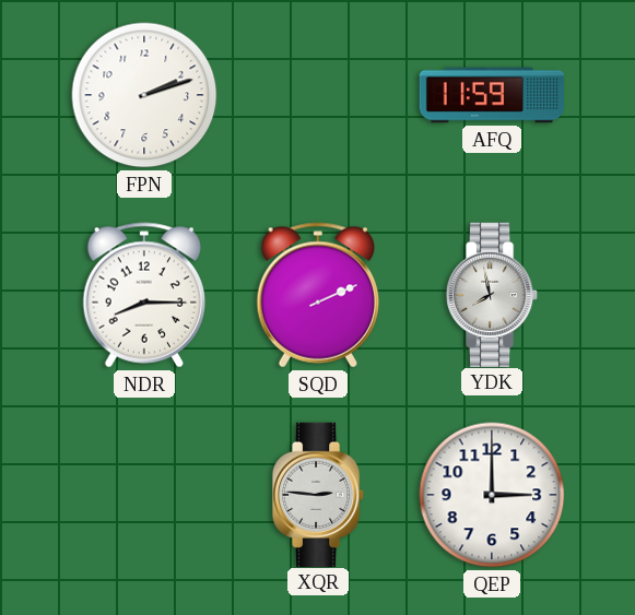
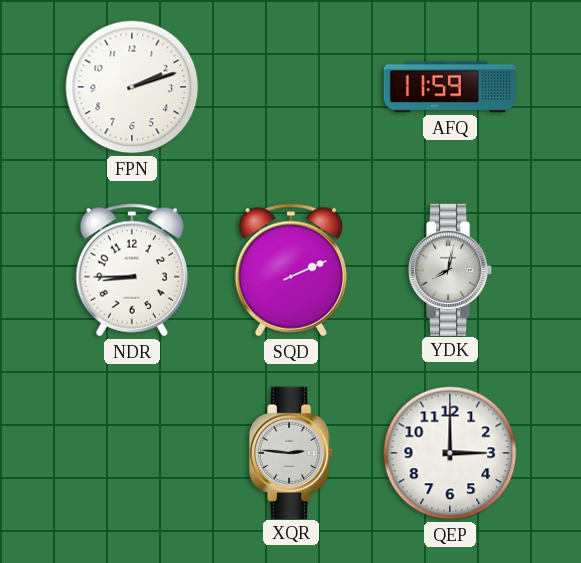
NDR: 8:15 -> 8:45 (131, 270)
YDK: 7:58 -> 8:02 (450, 269)
